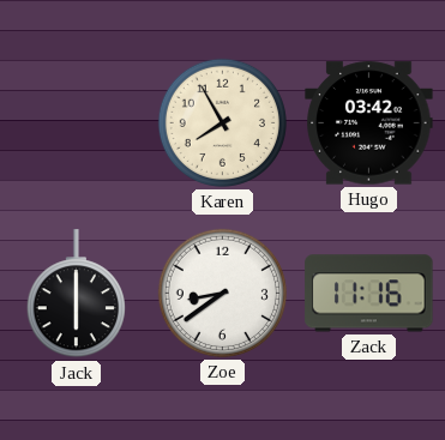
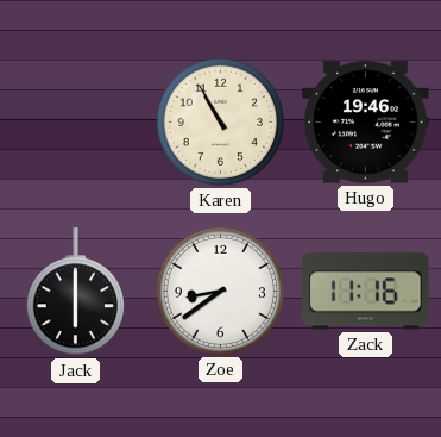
Karen: 7:55 -> 10:55 (220, 121)
Hugo: 03:42 -> 19:46 (366, 123)
